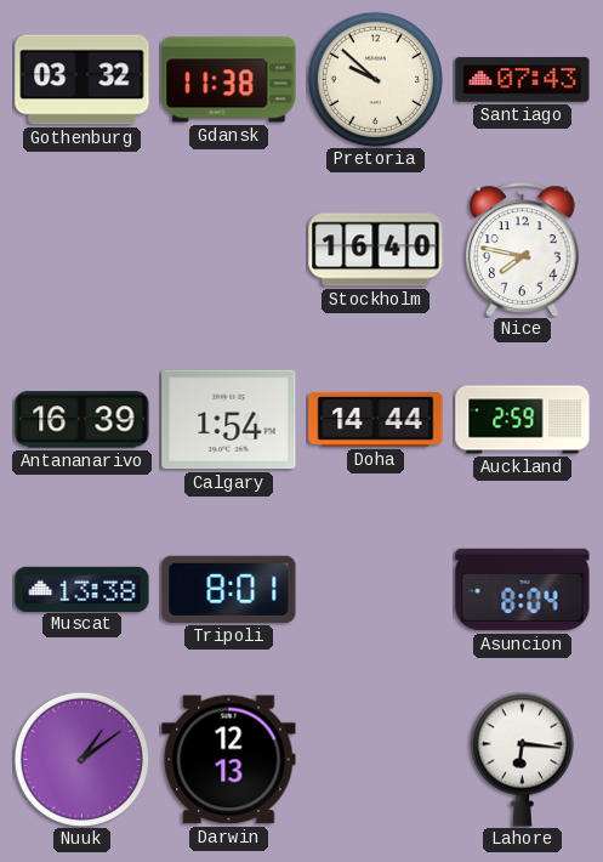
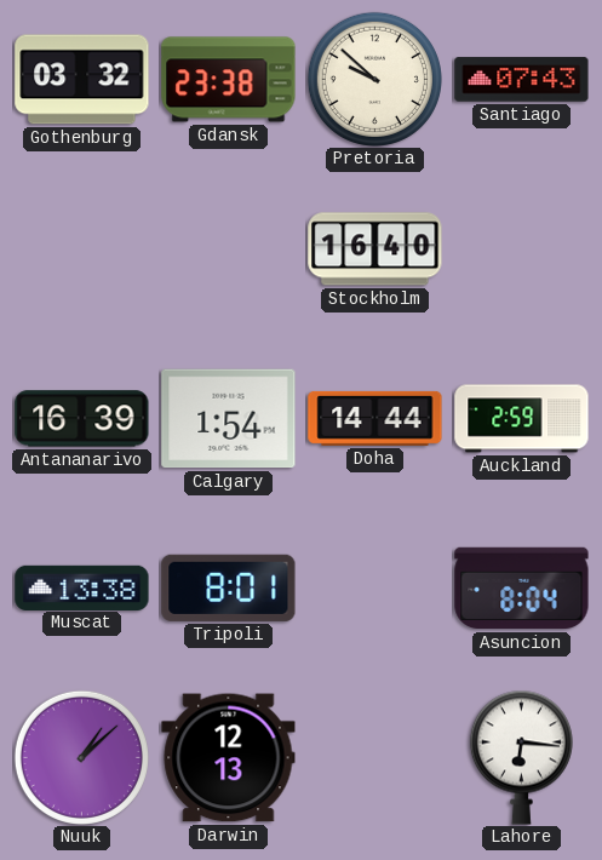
Gdansk: 11:38 -> 23:38 (229, 80)
Nice: 7:47 -> none (523, 249)
Nuuk: 1:09 -> 1:08 (81, 757)
